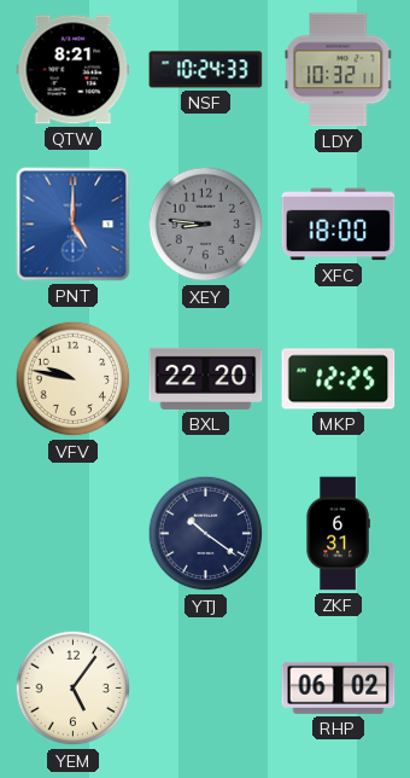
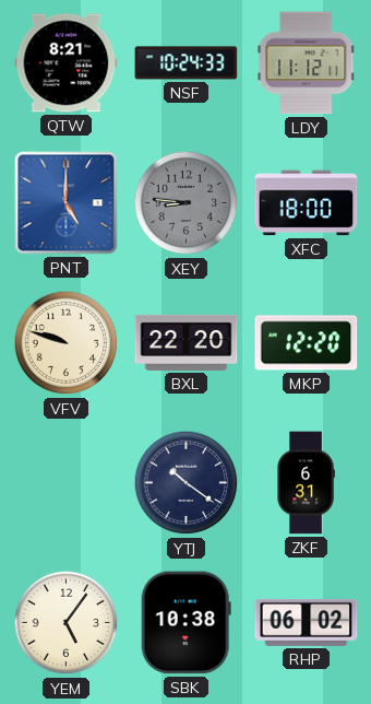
LDY: 10:32 -> 11:12 (307, 63)
VFV: 9:47 -> 9:48 (67, 343)
MKP: 12:25 -> 12:20 (307, 343)
SBK: none -> 10:38 (185, 623)
